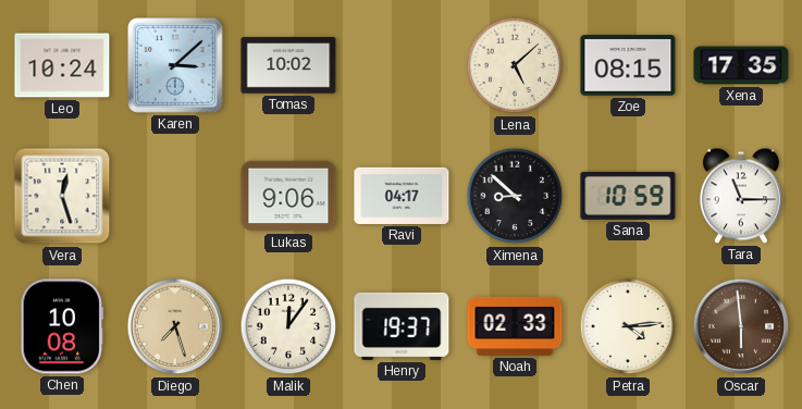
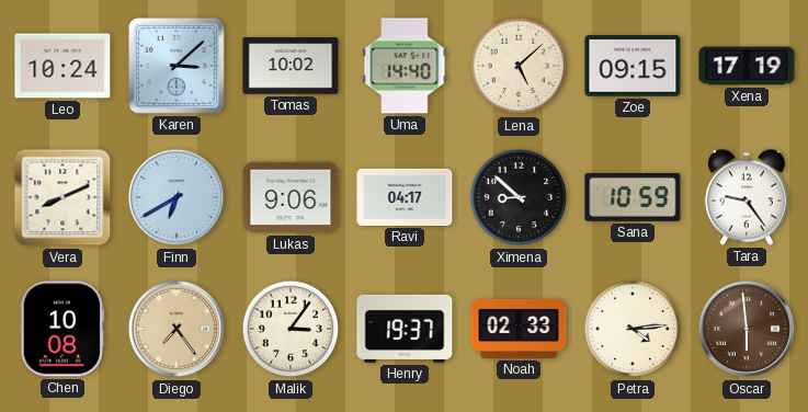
Uma: none -> 14:40 (405, 66)
Zoe: 08:15 -> 09:15 (633, 66)
Xena: 17:35 -> 17:19 (747, 66)
Vera: 12:27 -> 8:11 (62, 197)
Finn: none -> 6:40 (177, 197)
Tara: 11:15 -> 9:24 (747, 197)
Diego: 7:27 -> 7:24 (177, 329)
Malik: 12:06 -> 3:06 (291, 329)
